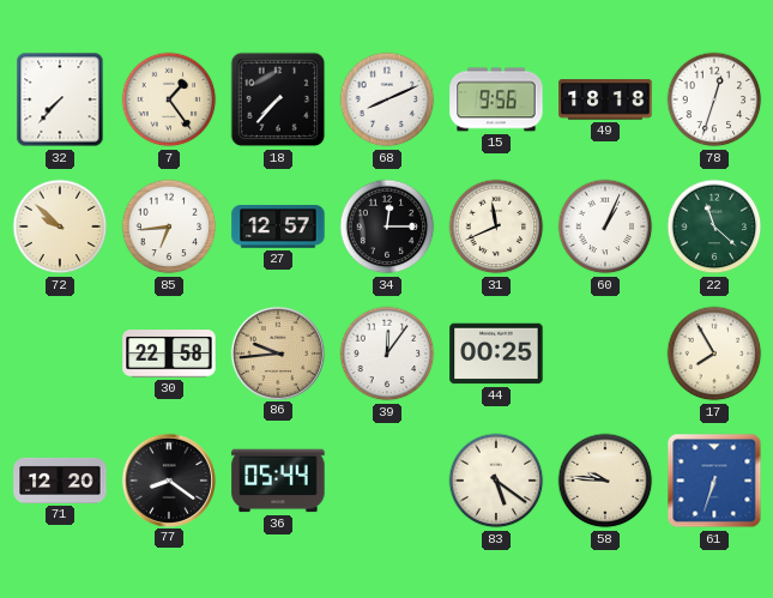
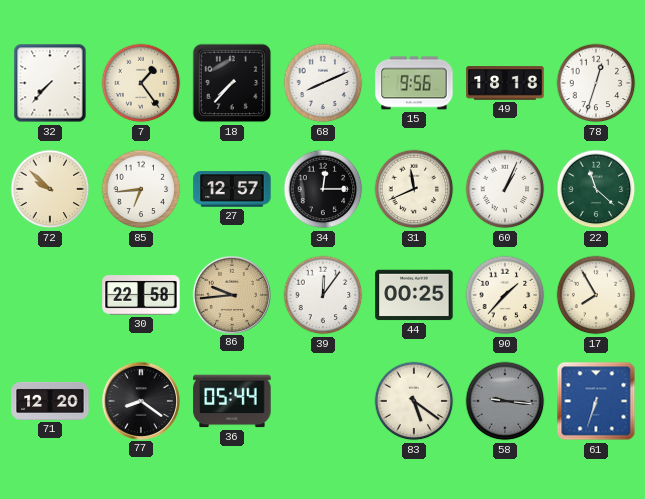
90: none -> 1:37 (505, 295)
58: 9:46 -> 9:16 (505, 401)
58 dial: cream -> grey (505, 401)
